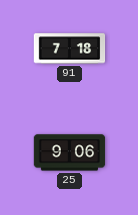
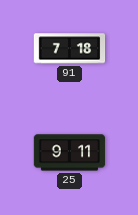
25: 9:06 -> 9:11 (70, 153)
